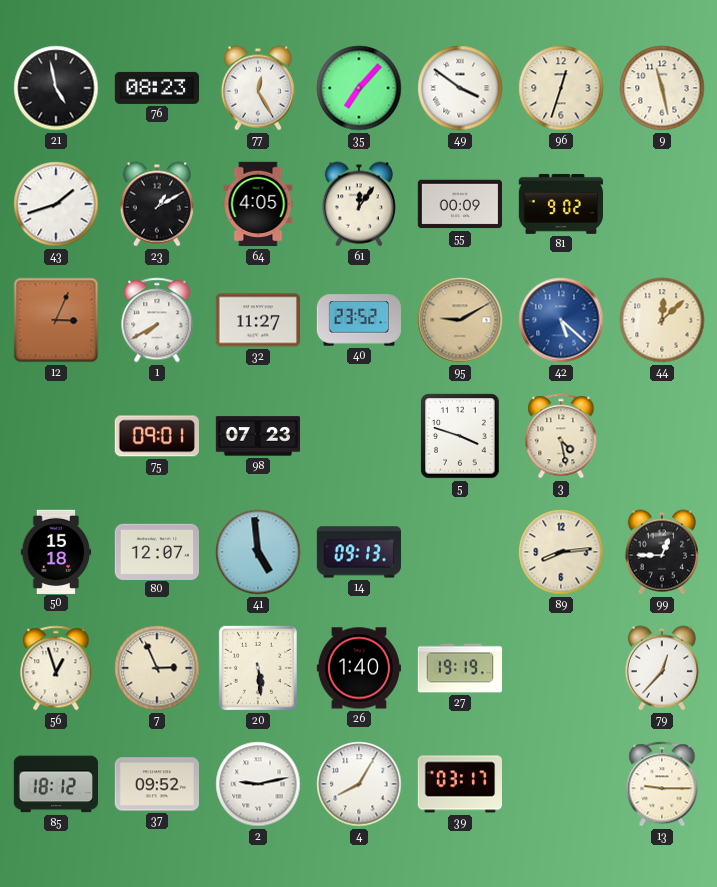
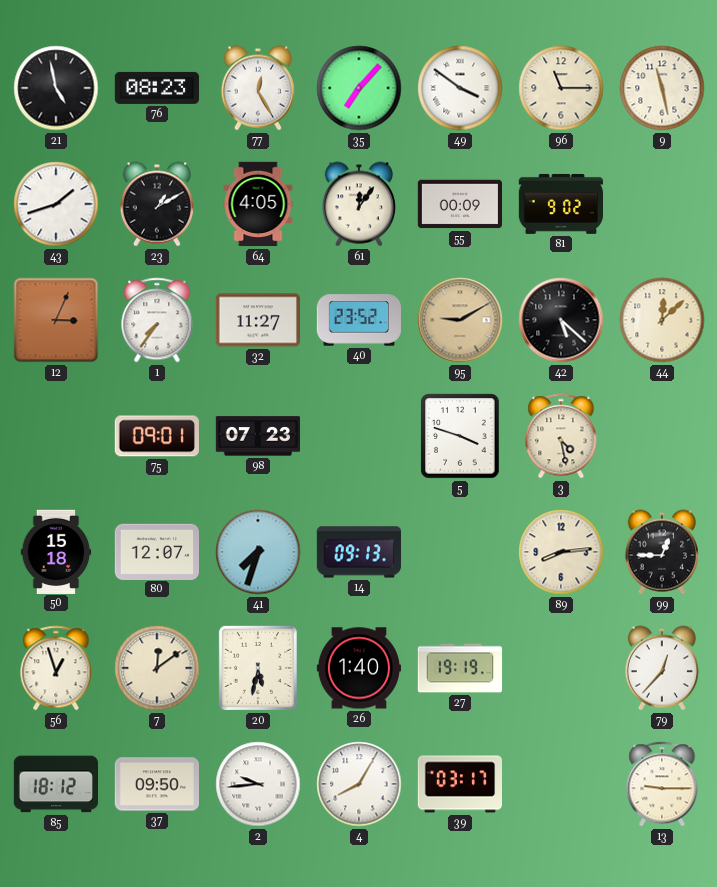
96: 12:33 -> 11:15 (561, 88)
1: 7:40 -> 7:36 (157, 320)
42 dial: blue -> black (561, 320)
41: 4:59 -> 7:33 (258, 552)
7: 2:56 -> 12:09 (157, 668)
20: 5:29 -> 5:32 (258, 668)
37: 09:52 -> 09:50 (156, 784)
2: 9:13 -> 9:44 (258, 784)
